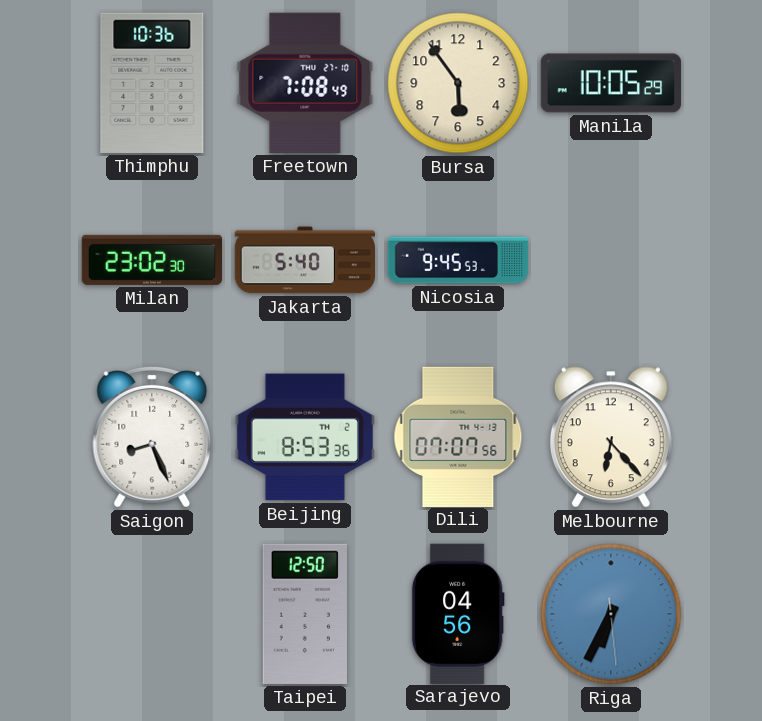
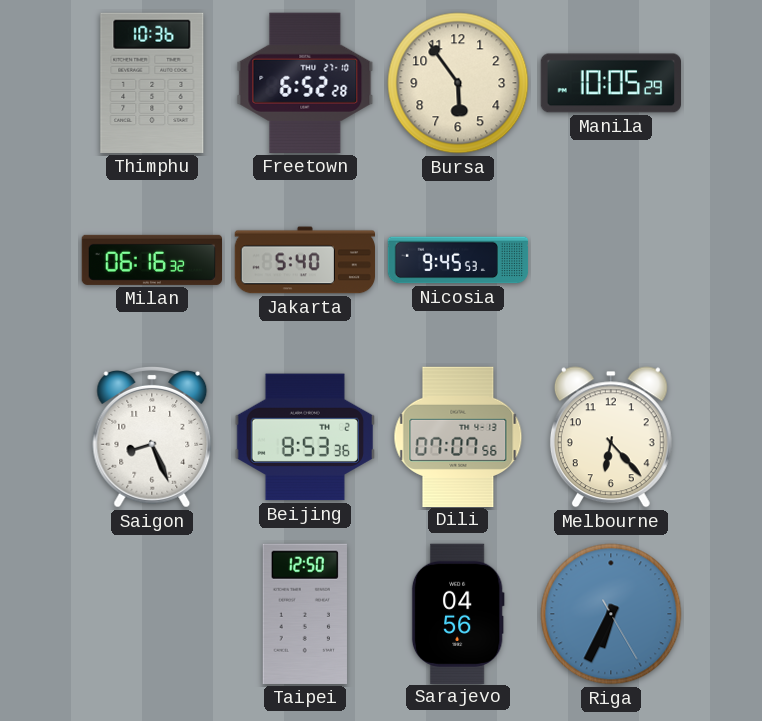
Freetown: 7:08 -> 6:52 (305, 83)
Milan: 23:02 -> 06:16 (152, 260)
Riga: 6:34:29 -> 6:34:25 (611, 614)
